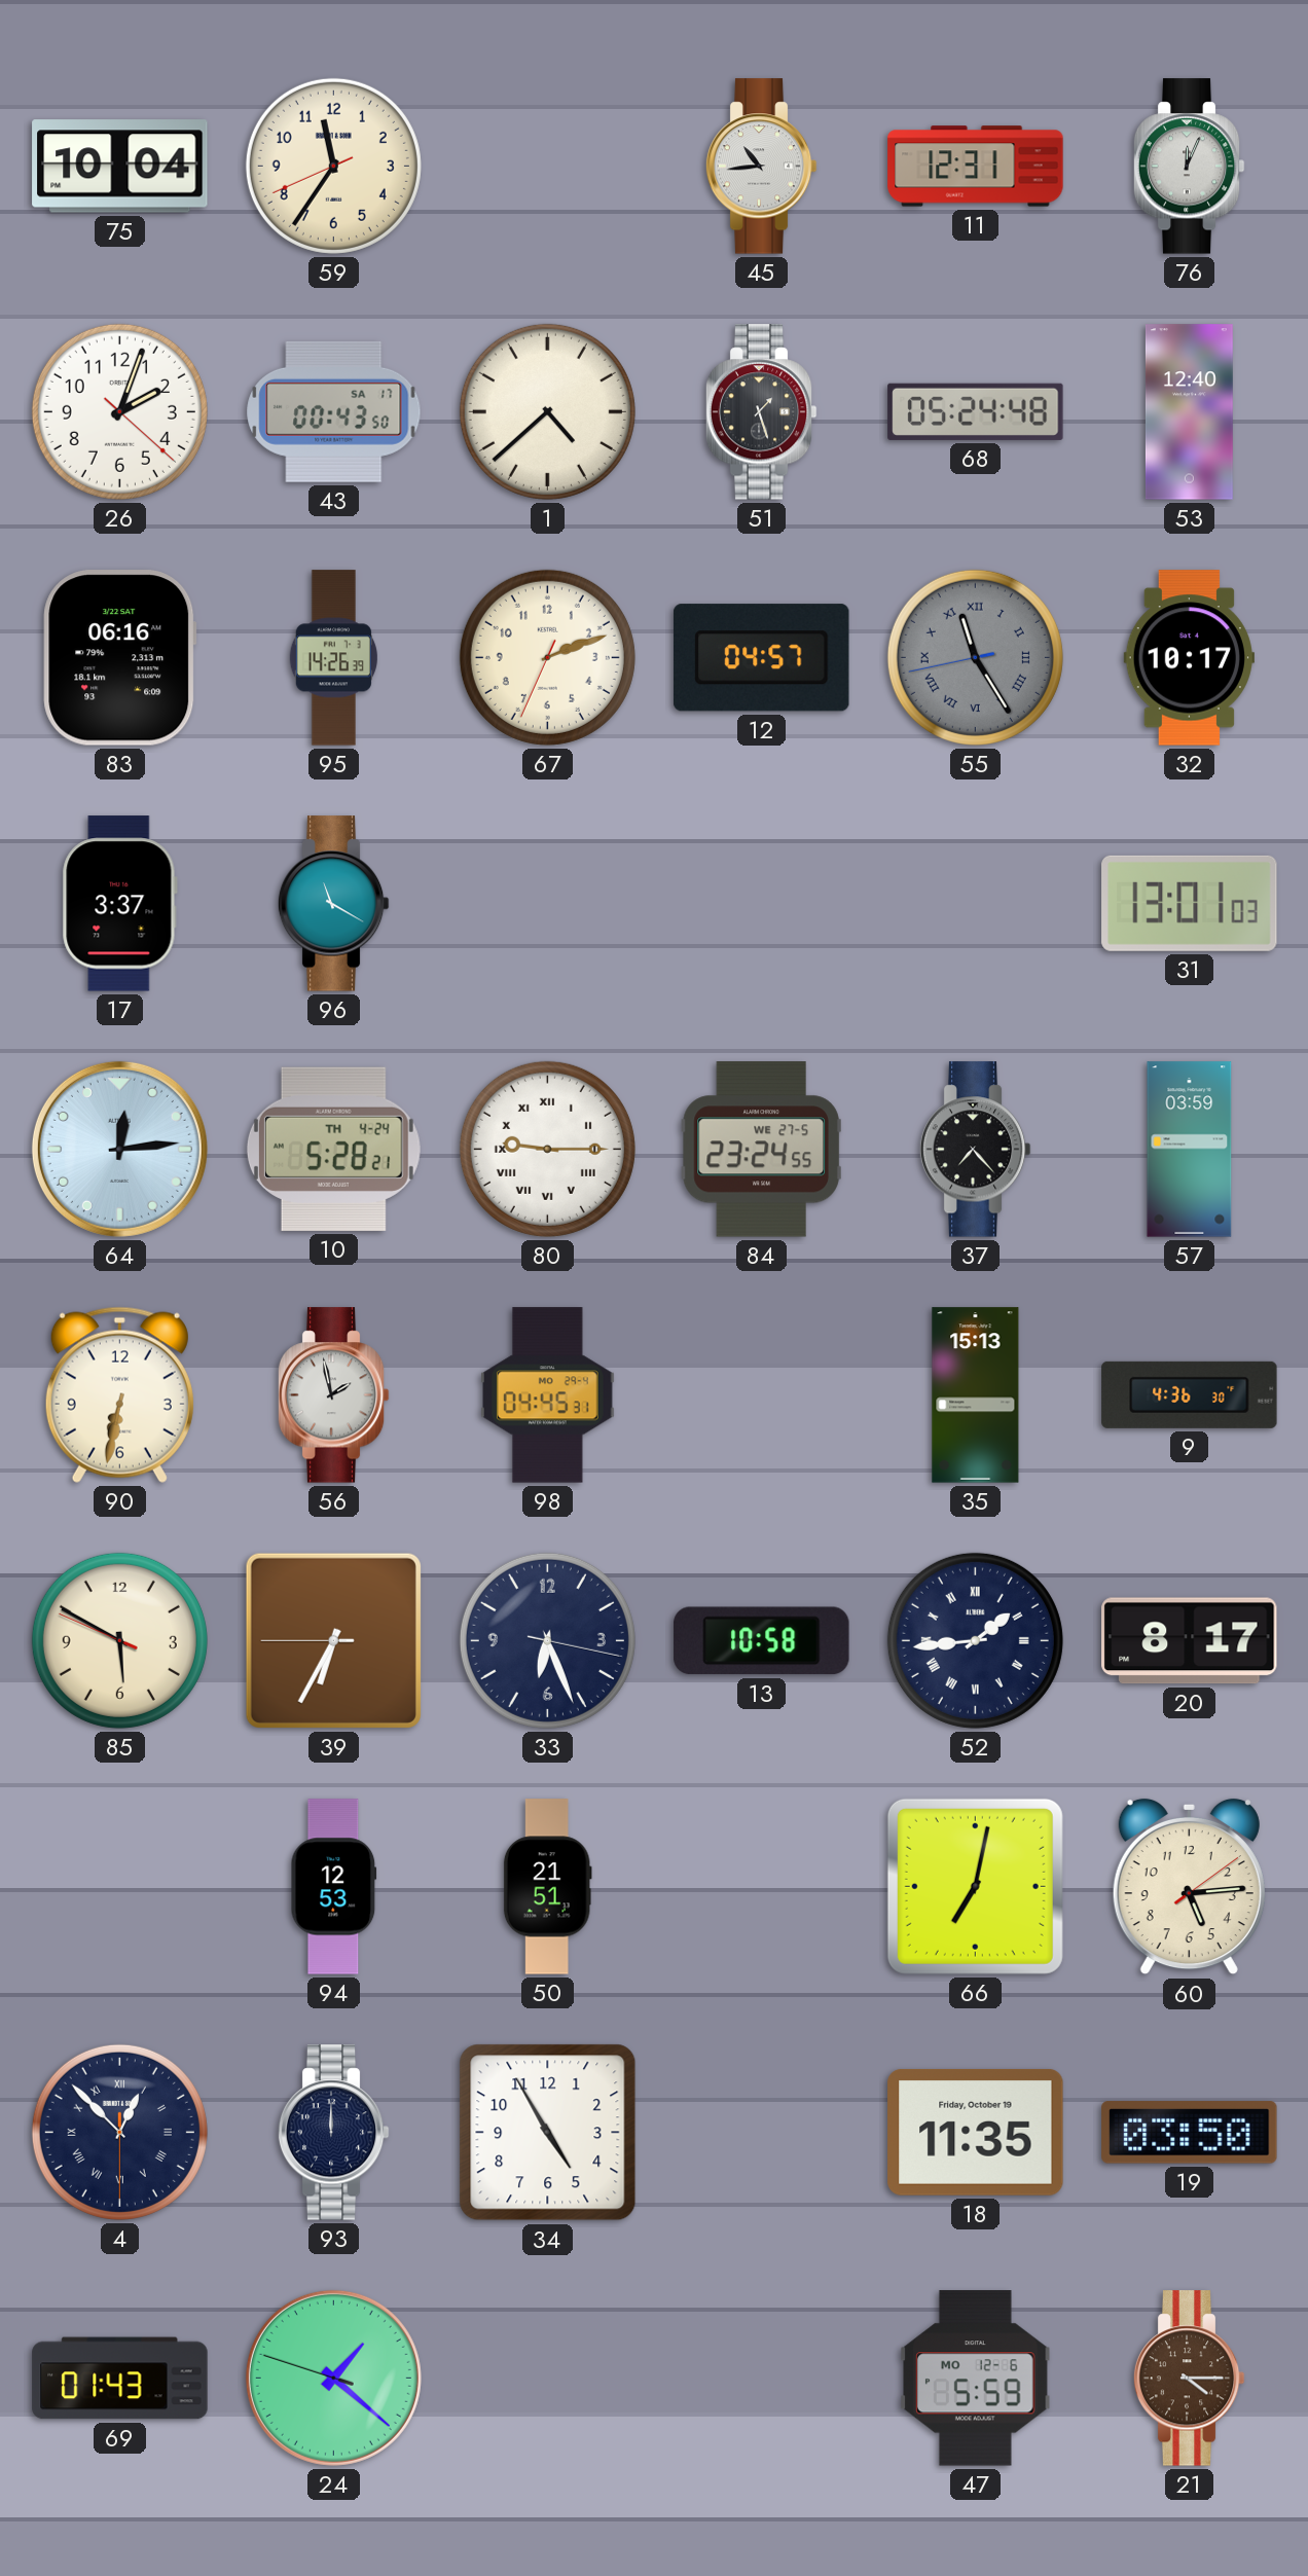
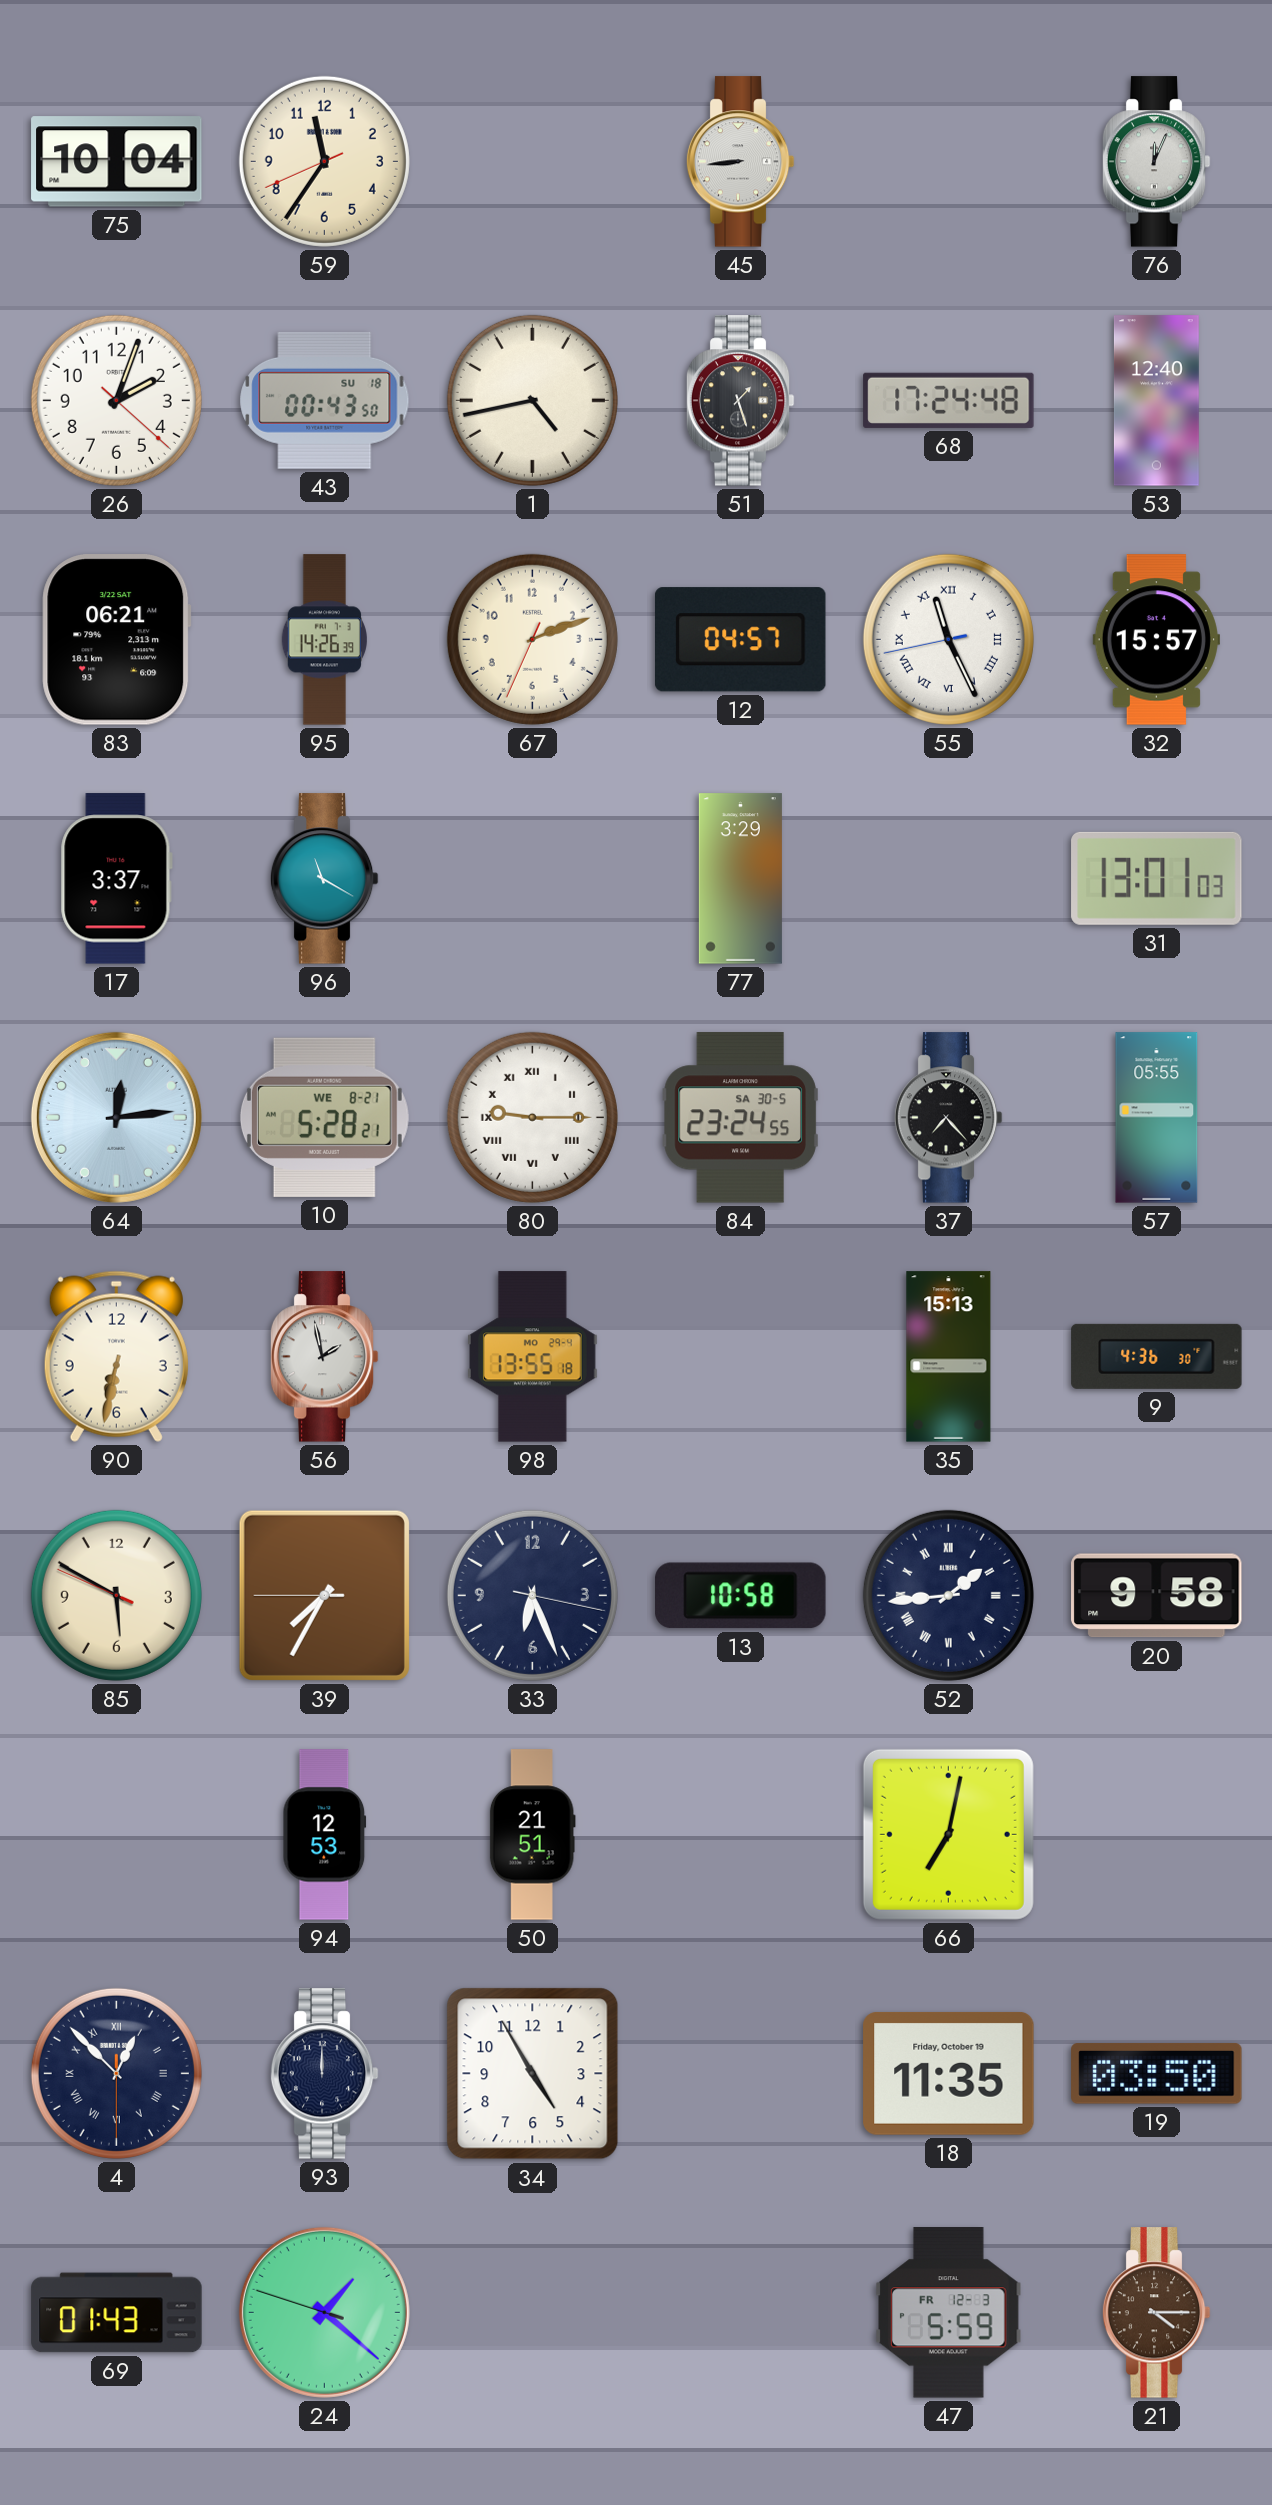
45: 10:44 -> 8:44 (740, 162)
11: 12:31 -> none (976, 167)
43 date: SA 17 -> SU 18 (325, 400)
1: 4:38 -> 4:43 (532, 400)
68: 05:24 -> 17:24 (949, 400)
83: 06:16 -> 06:21 (117, 640)
55: 11:24 -> 11:25 (948, 639)
55 dial: grey -> white (948, 639)
32: 10:17 -> 15:57 (1156, 640)
77: none -> 3:29 (740, 879)
10 date: TH 4-24 -> WE 8-21 (324, 1117)
84 date: WE 27-5 -> SA 30-5 (740, 1118)
57: 03:59 -> 05:55 (1157, 1118)
98: 04:45 -> 13:55 (533, 1357)
39: 6:34 -> 7:34 (324, 1595)
20: 8:17 -> 9:58 (1157, 1596)
60: 5:14 -> none (1189, 1887)
47 date: MO 12-6 -> FR 12-3 (949, 2313)
